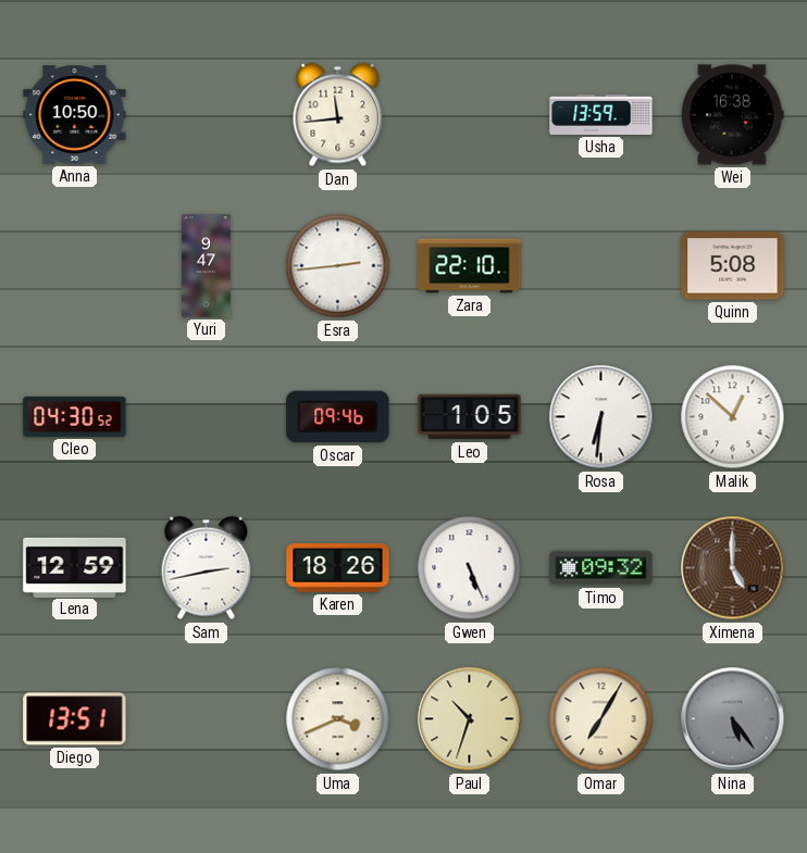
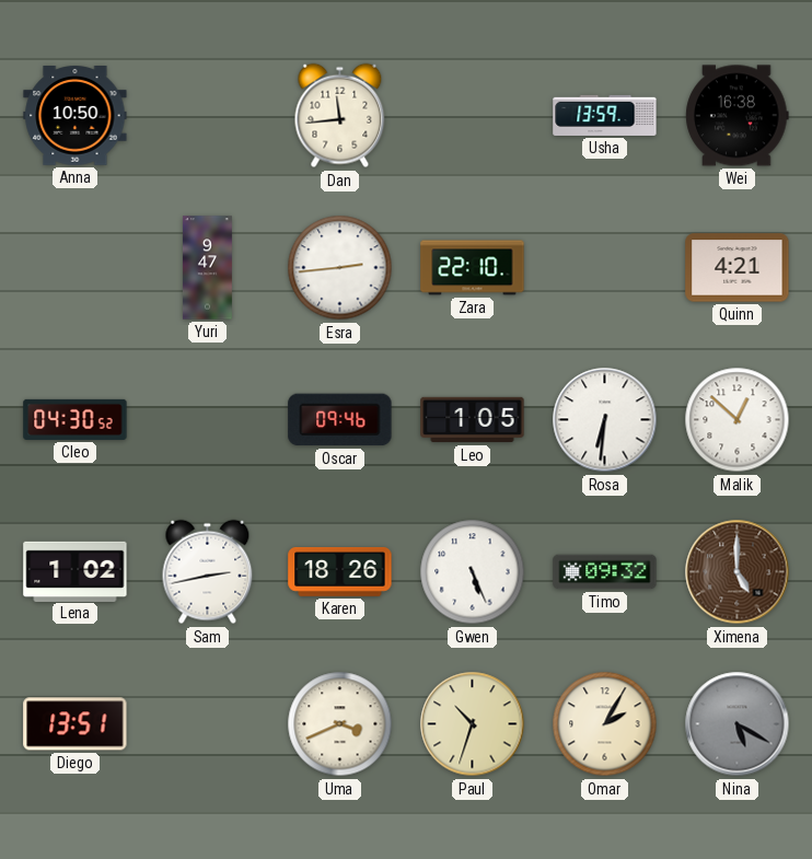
Quinn: 5:08 -> 4:21 (738, 268)
Lena: 12:59 -> 1:02 (76, 571)
Omar: 7:05 -> 2:05 (605, 724)
Nina: 5:24 -> 5:20 (738, 724)
